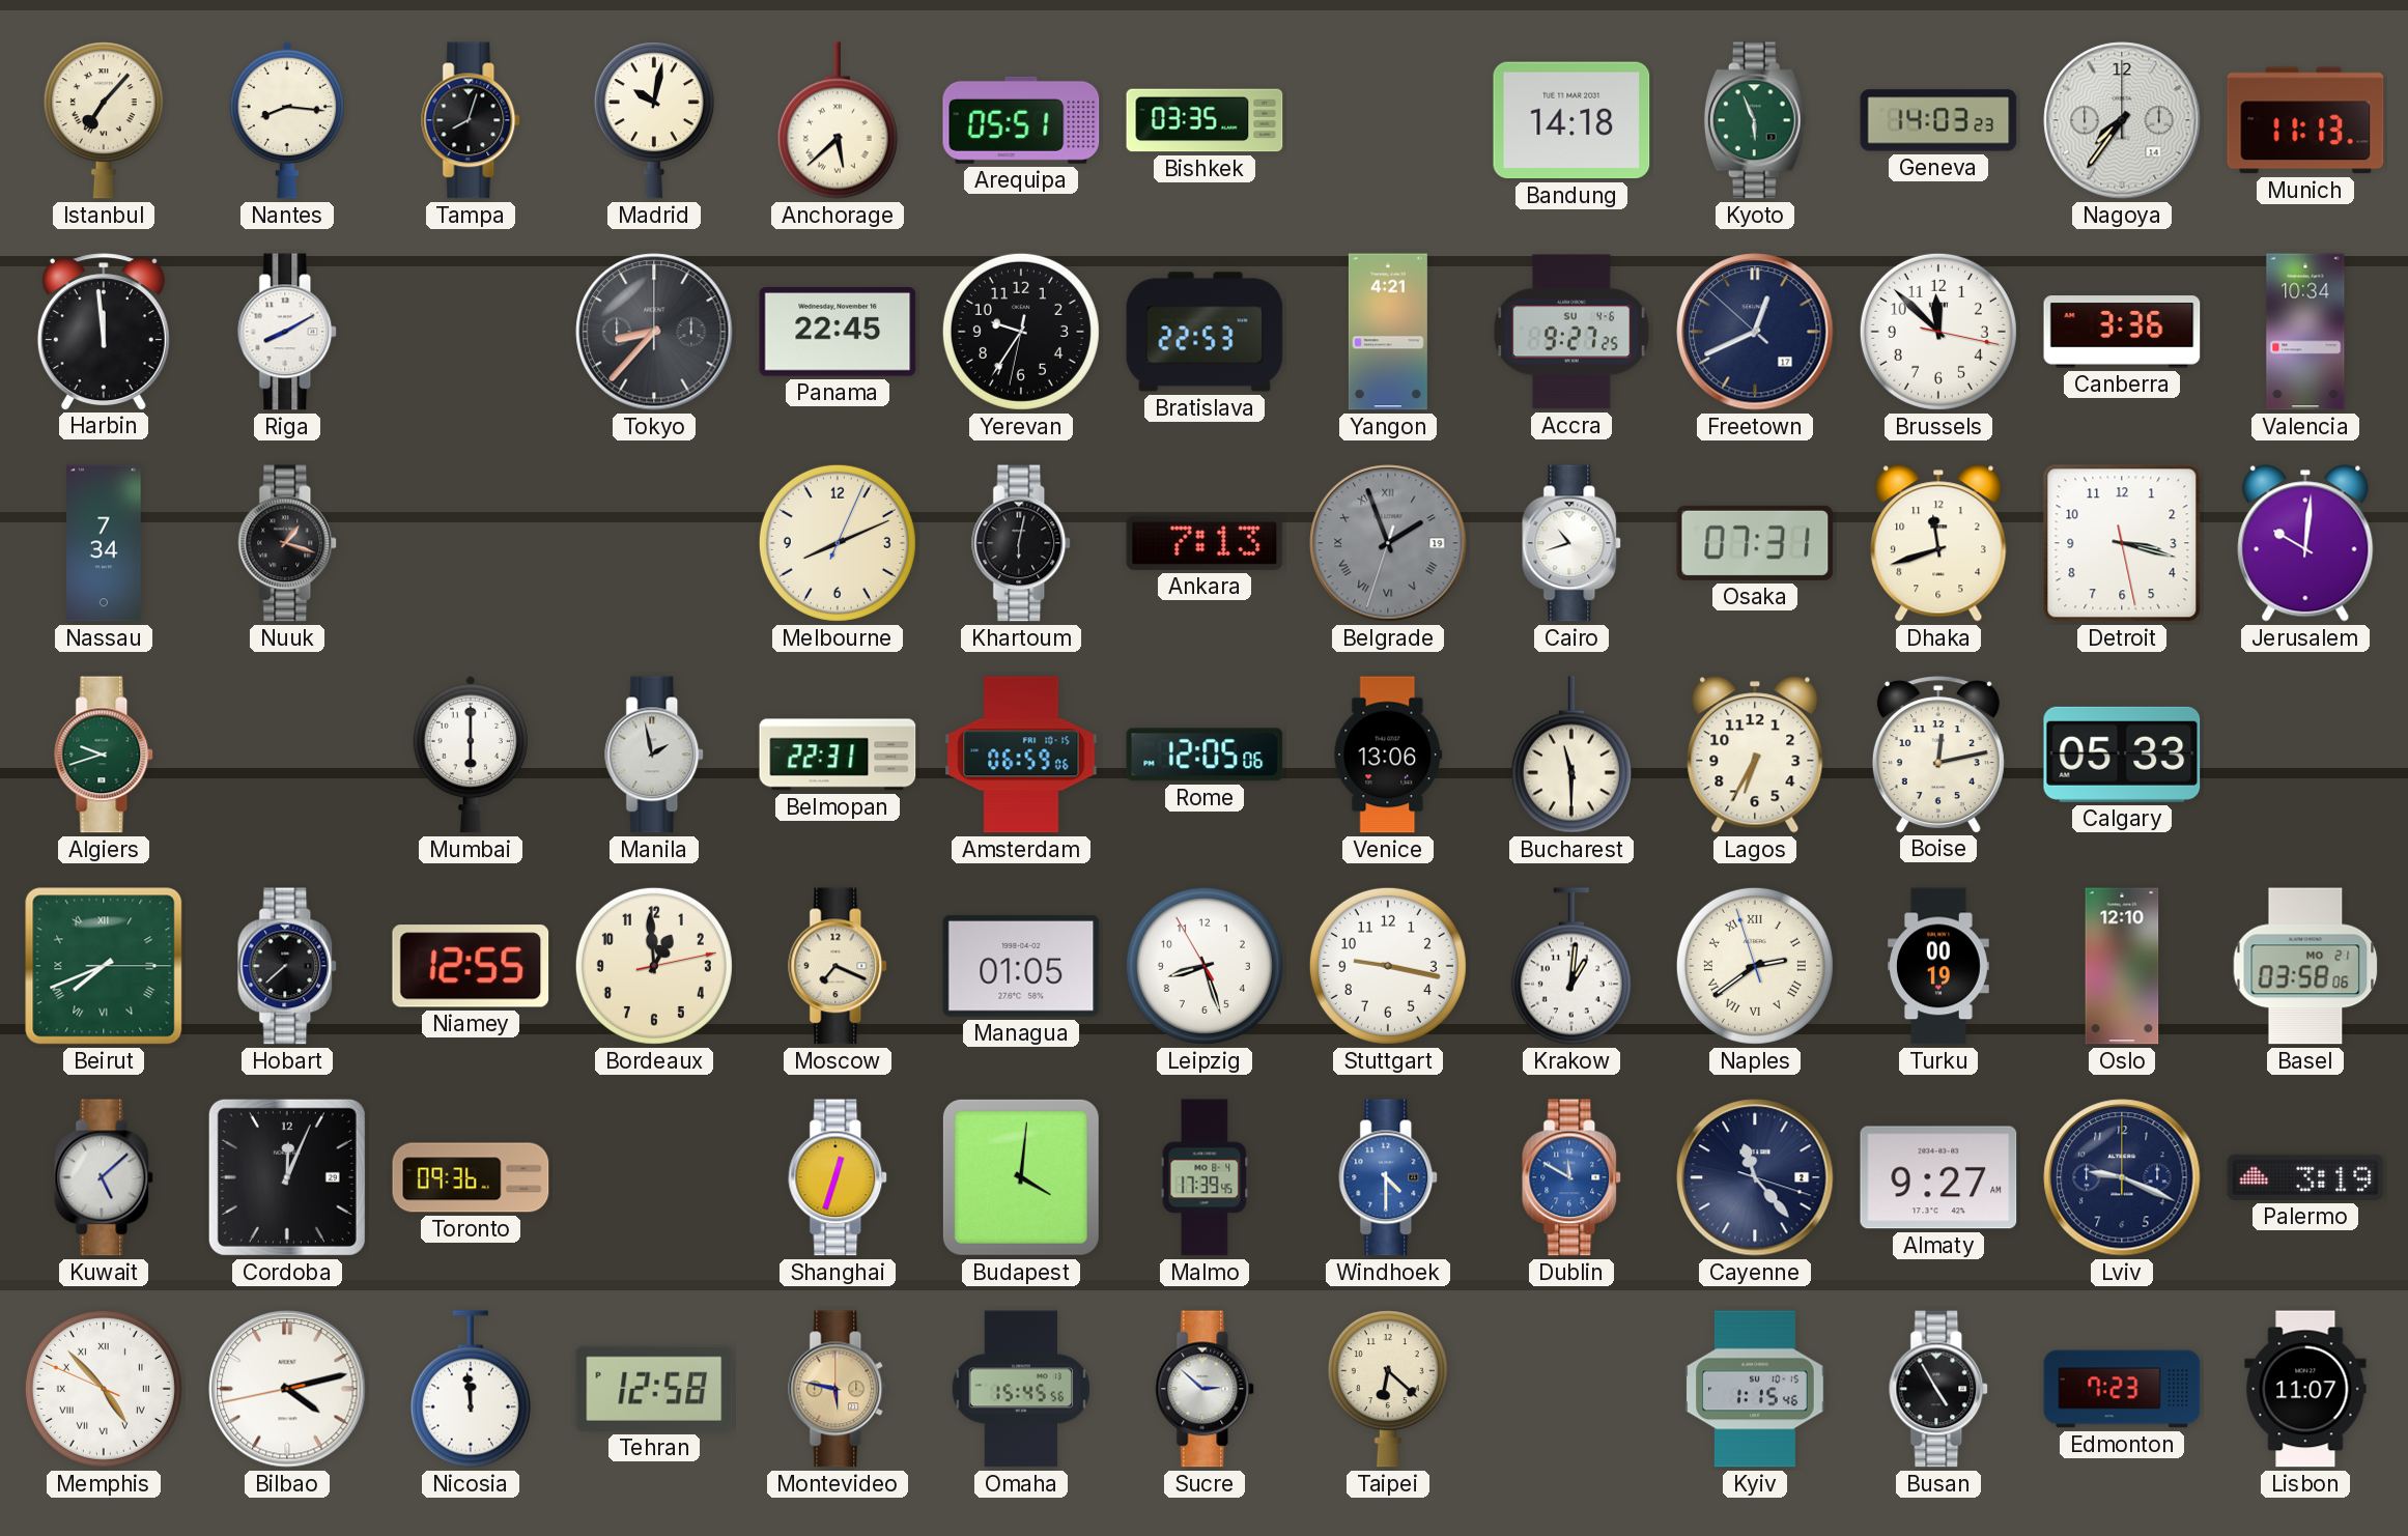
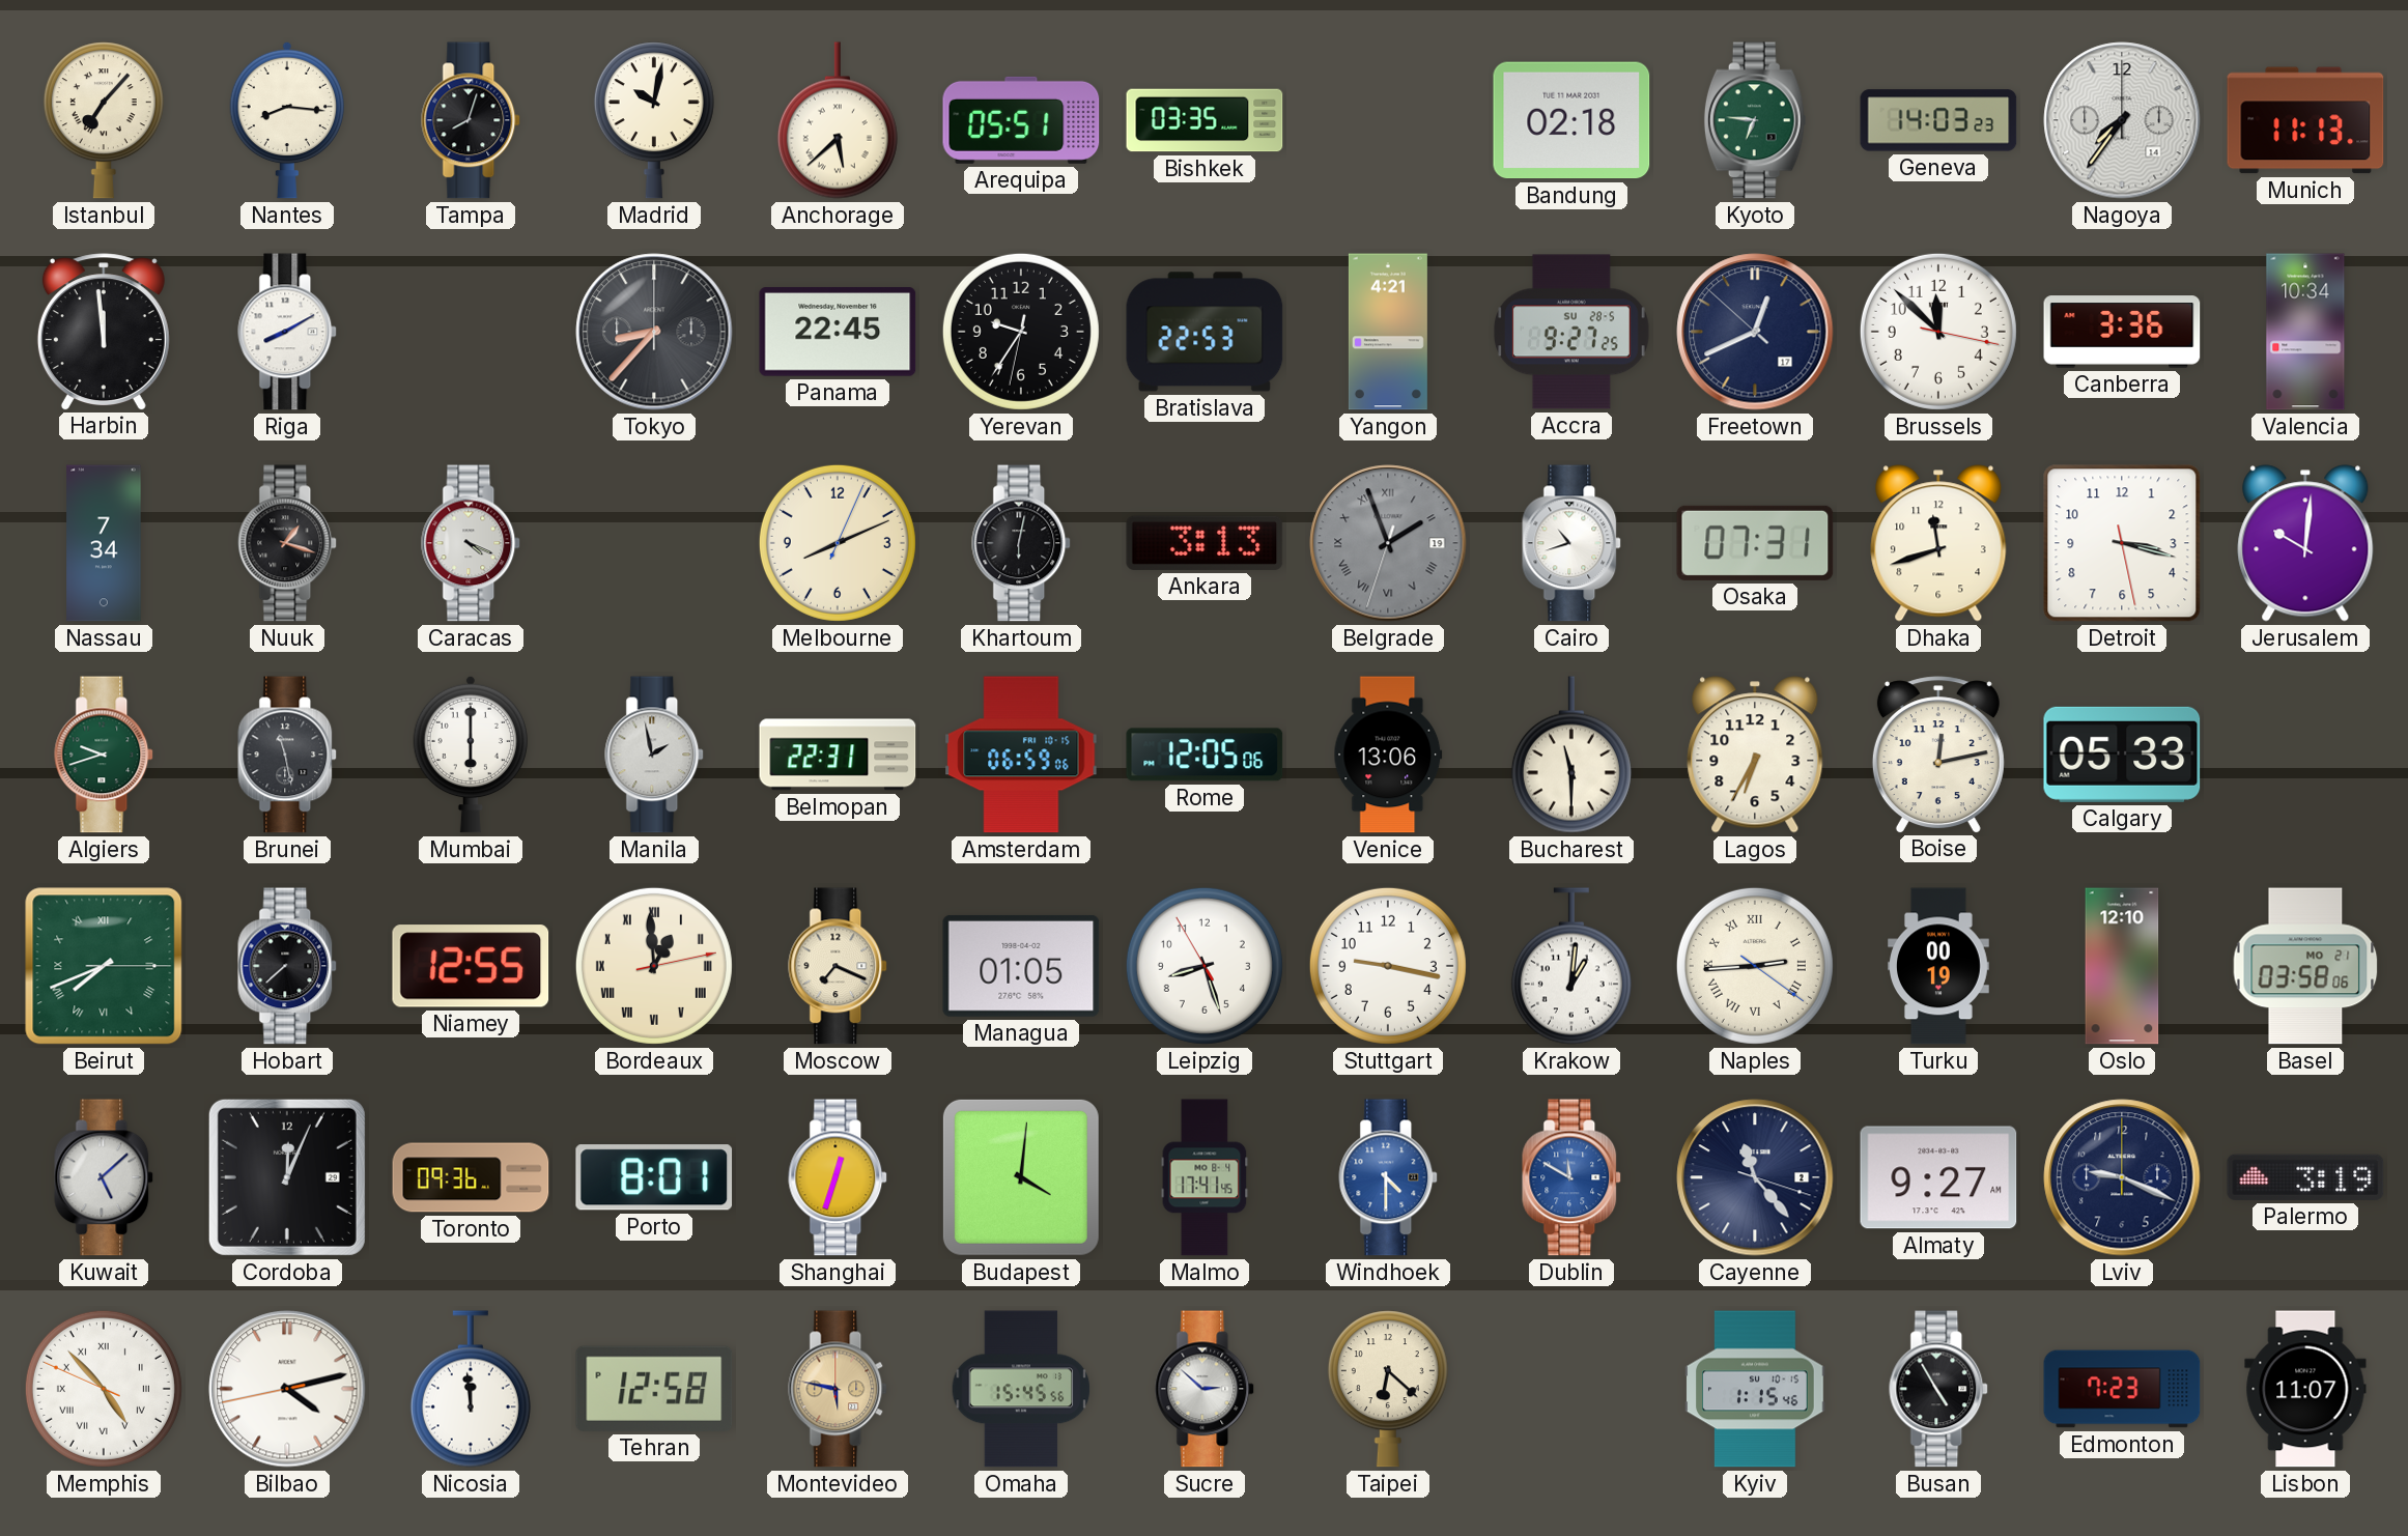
Bandung: 14:18 -> 02:18 (1571, 120)
Kyoto: 5:56 -> 6:46 (1755, 120)
Accra date: SU 4-6 -> SU 28-5 (1571, 332)
Caracas: none -> 4:19 (472, 543)
Ankara: 7:13 -> 3:13 (1205, 543)
Brunei: none -> 11:28 (288, 755)
Bordeaux numerals: Arabic -> Roman (654, 966)
Naples: 2:38 -> 2:44 (1755, 966)
Porto: none -> 8:01 (654, 1177)
Malmo: 17:39 -> 17:41 (1205, 1177)
